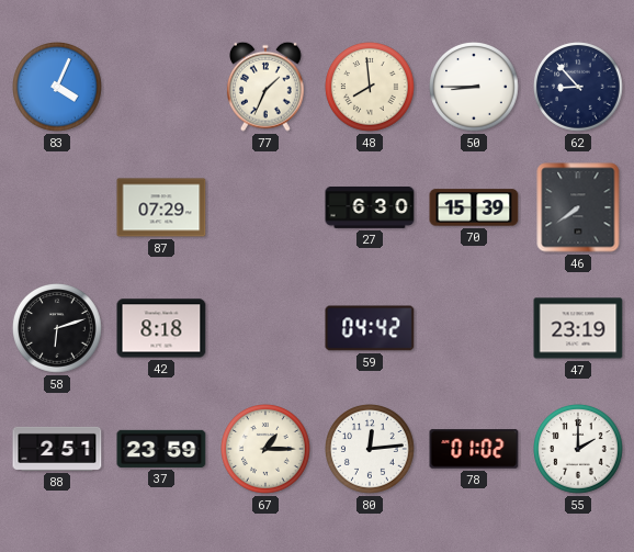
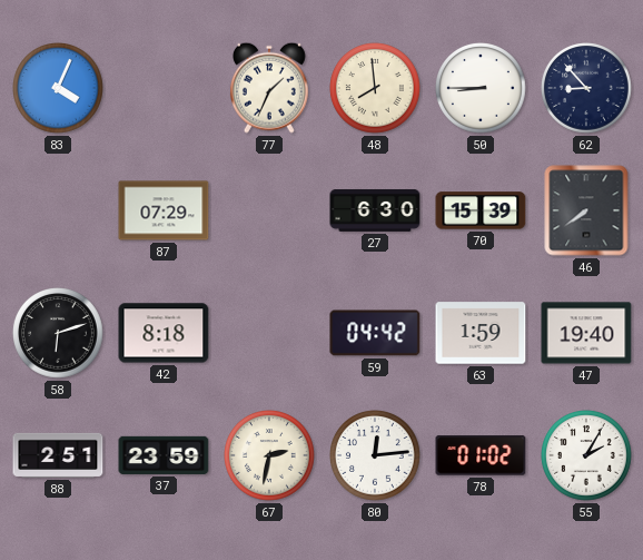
63: none -> 1:59 (481, 333)
47: 23:19 -> 19:40 (586, 333)
67: 1:15 -> 2:32 (270, 456)
55: 2:00 -> 2:05 (587, 456)
